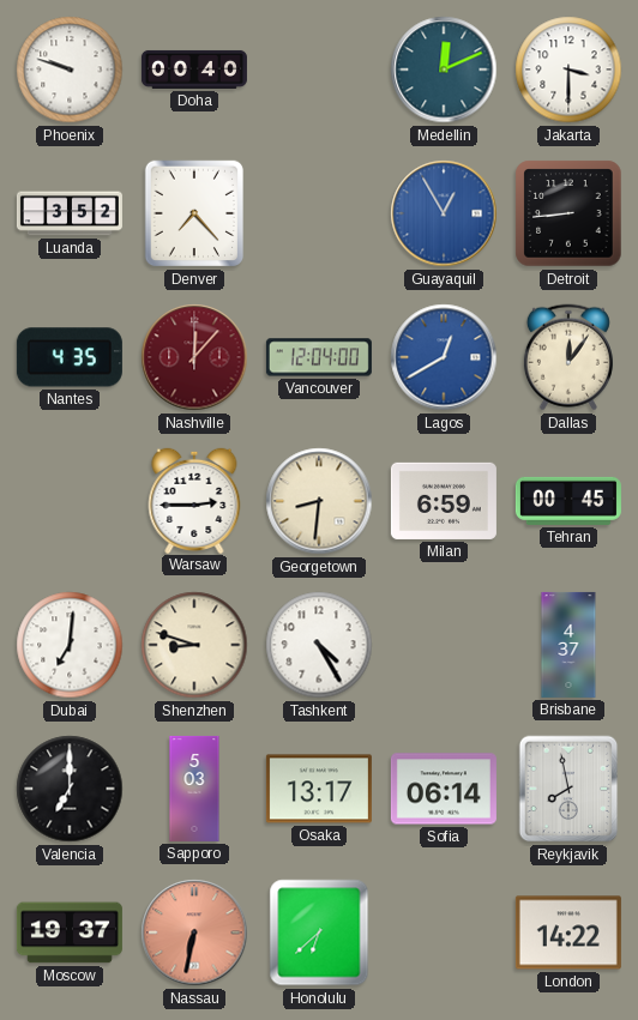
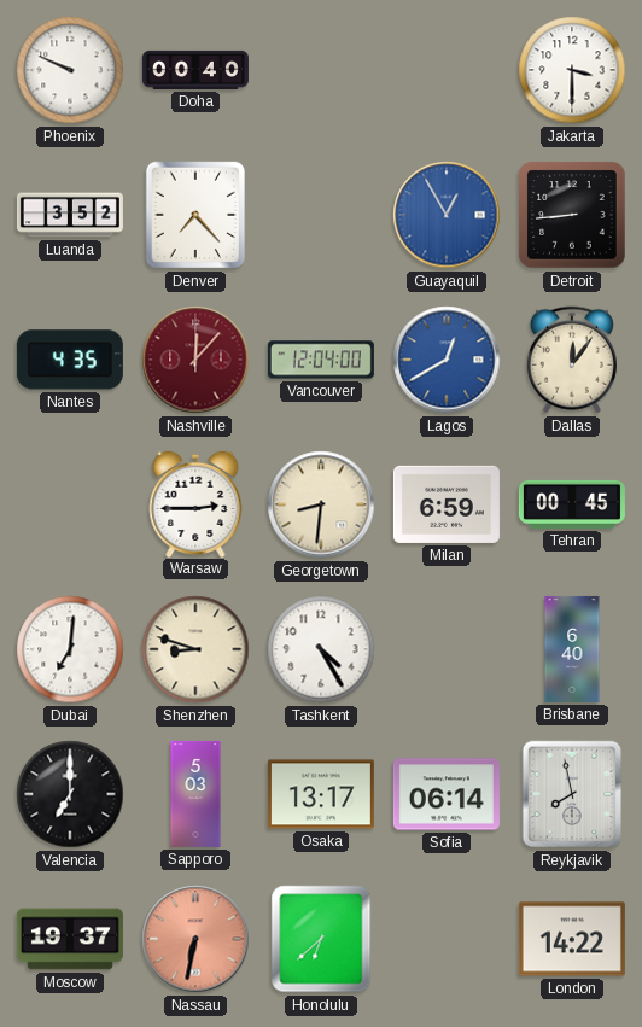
Phoenix: 9:48 -> 9:49 (70, 70)
Medellin: 12:11 -> none (444, 70)
Brisbane: 4:37 -> 6:40 (572, 649)
